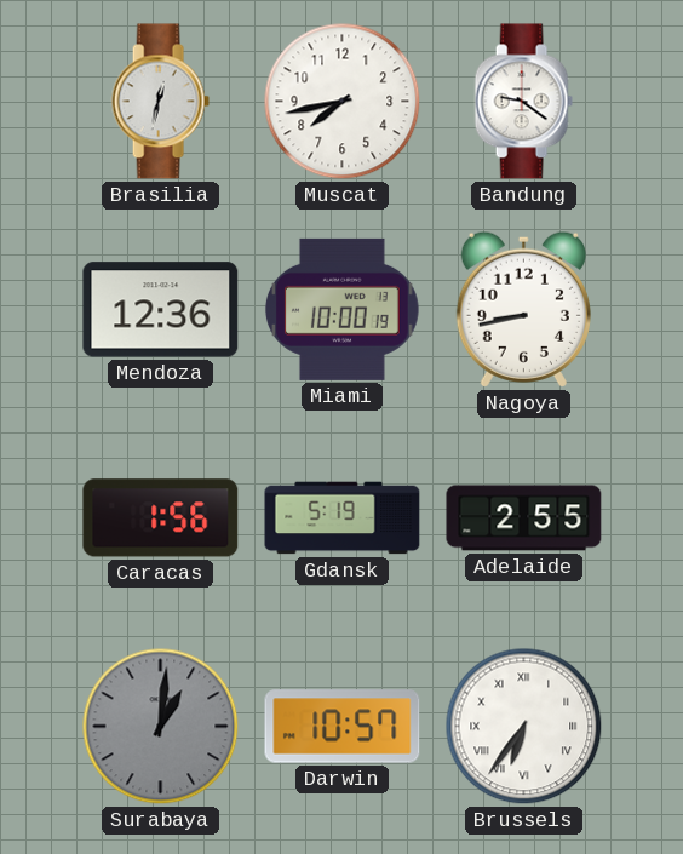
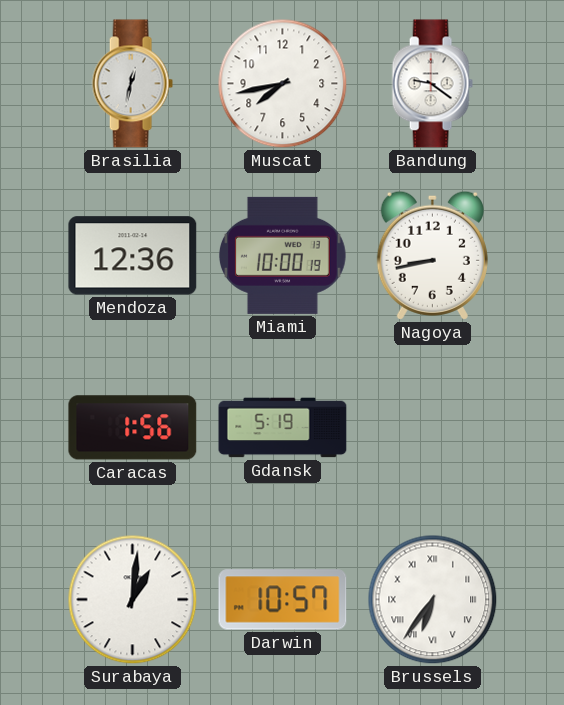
Adelaide: 2:55 -> none (524, 518)
Surabaya dial: grey -> white (133, 600)
